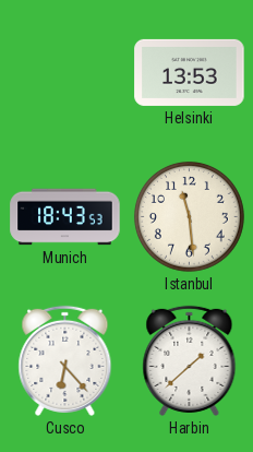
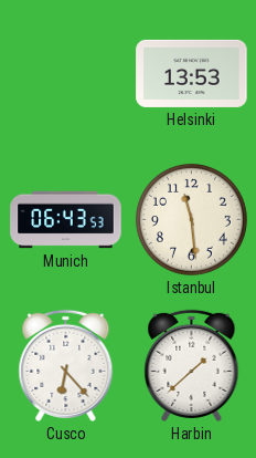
Munich: 18:43 -> 06:43 (66, 220)
